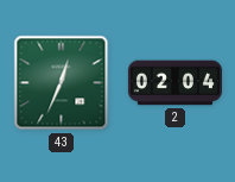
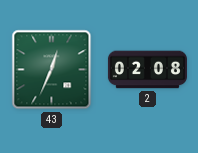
2: 02:04 -> 02:08 (147, 70)
